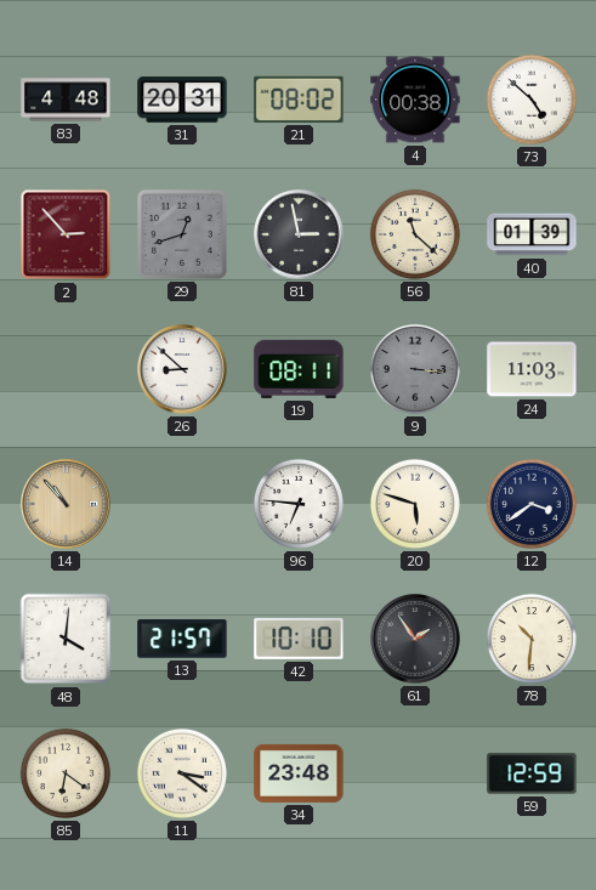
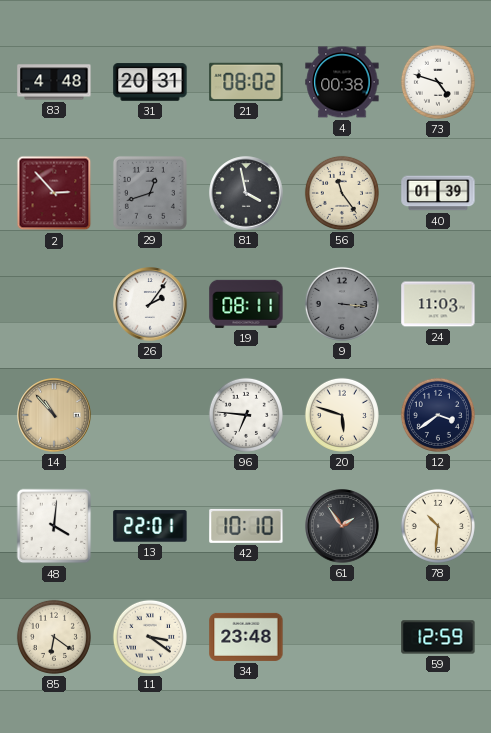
73: 4:52 -> 4:48 (438, 82)
81: 2:58 -> 3:58 (246, 193)
56: 11:22 -> 11:24 (342, 193)
26: 8:52 -> 2:06 (150, 304)
13: 21:57 -> 22:01 (150, 526)
